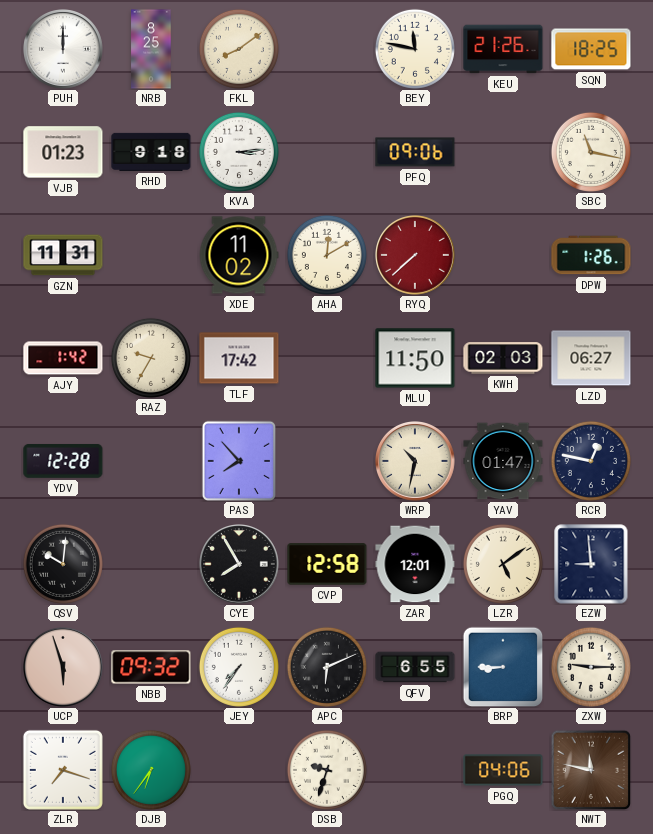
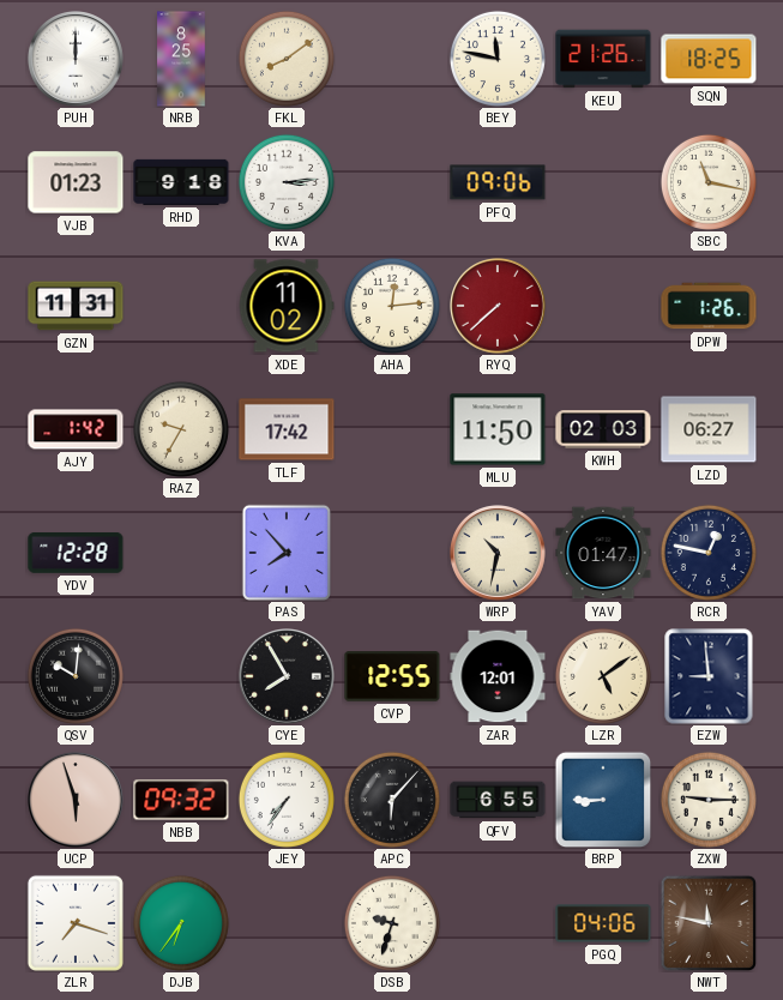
AHA: 12:10 -> 12:14 (392, 306)
CVP: 12:58 -> 12:55 (392, 676)
APC: 6:11 -> 6:07 (392, 800)
